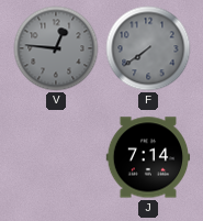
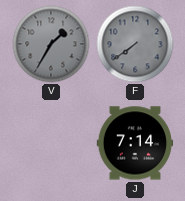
V: 12:46 -> 1:35 (51, 44)
